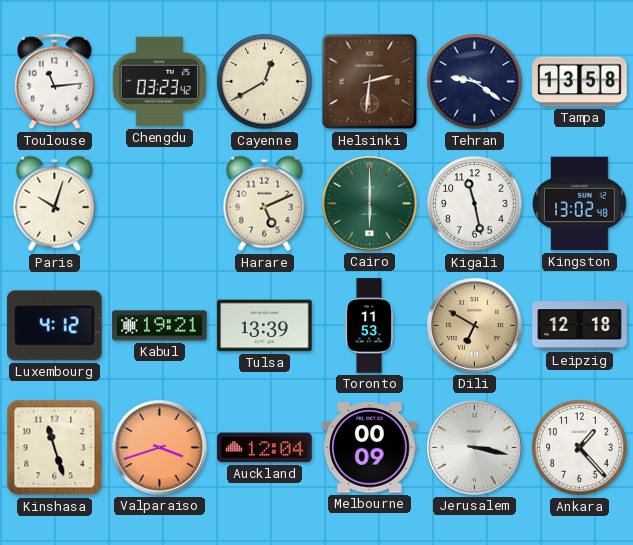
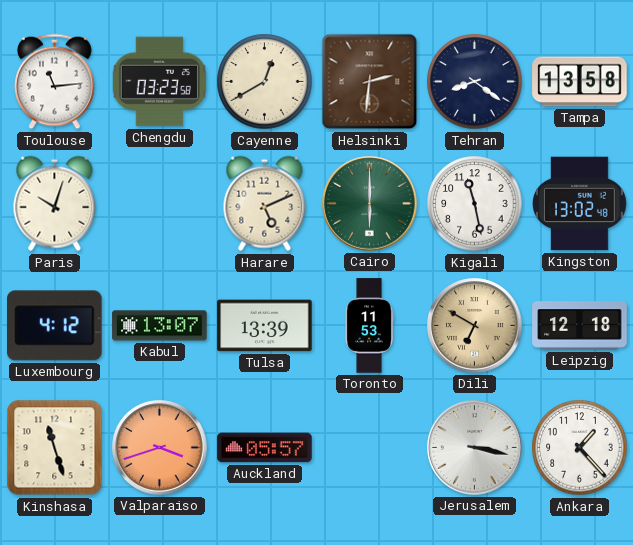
Chengdu: 03:23:42 -> 03:23:58 (159, 82)
Tehran: 9:21 -> 8:21 (475, 82)
Kabul: 19:21 -> 13:07 (160, 326)
Auckland: 12:04 -> 05:57 (265, 448)
Melbourne: 00:09 -> none (370, 448)
